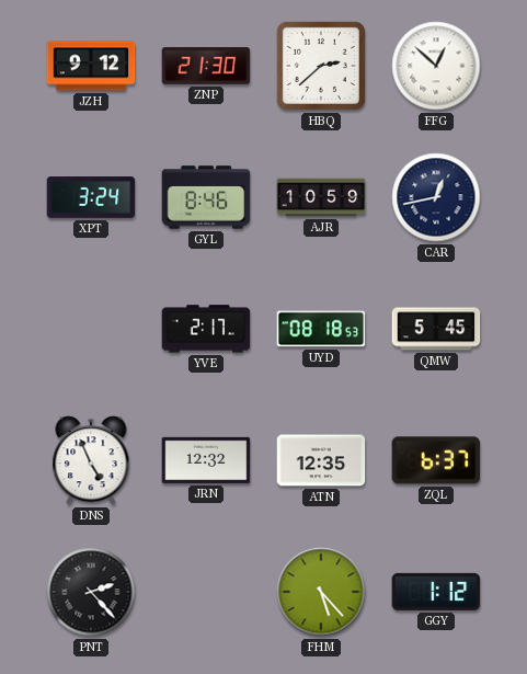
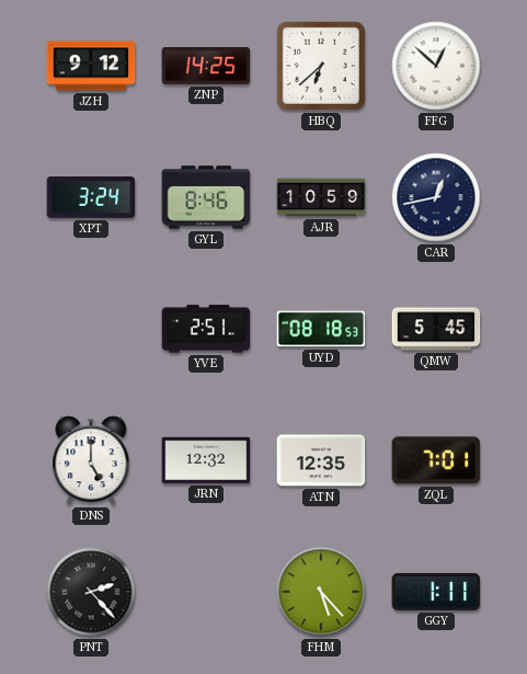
ZNP: 21:30 -> 14:25 (206, 67)
HBQ: 2:38 -> 6:38 (321, 66)
YVE: 2:17 -> 2:51 (206, 329)
DNS: 4:56 -> 5:00 (91, 460)
ZQL: 6:37 -> 7:01 (436, 460)
GGY: 1:12 -> 1:11 (436, 592)
